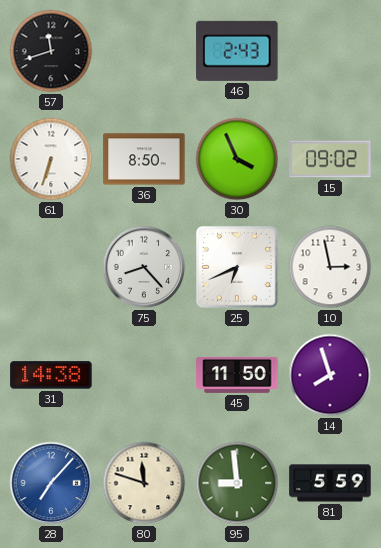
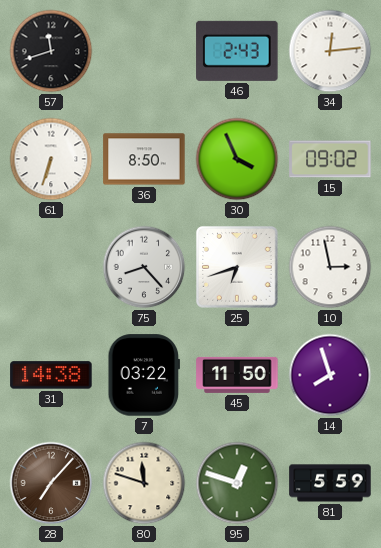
34: none -> 12:14 (330, 51)
25: 6:41 -> 6:42 (238, 268)
7: none -> 03:22 (143, 375)
28 dial: blue -> brown (51, 483)
95: 8:59 -> 12:48 (237, 483)
